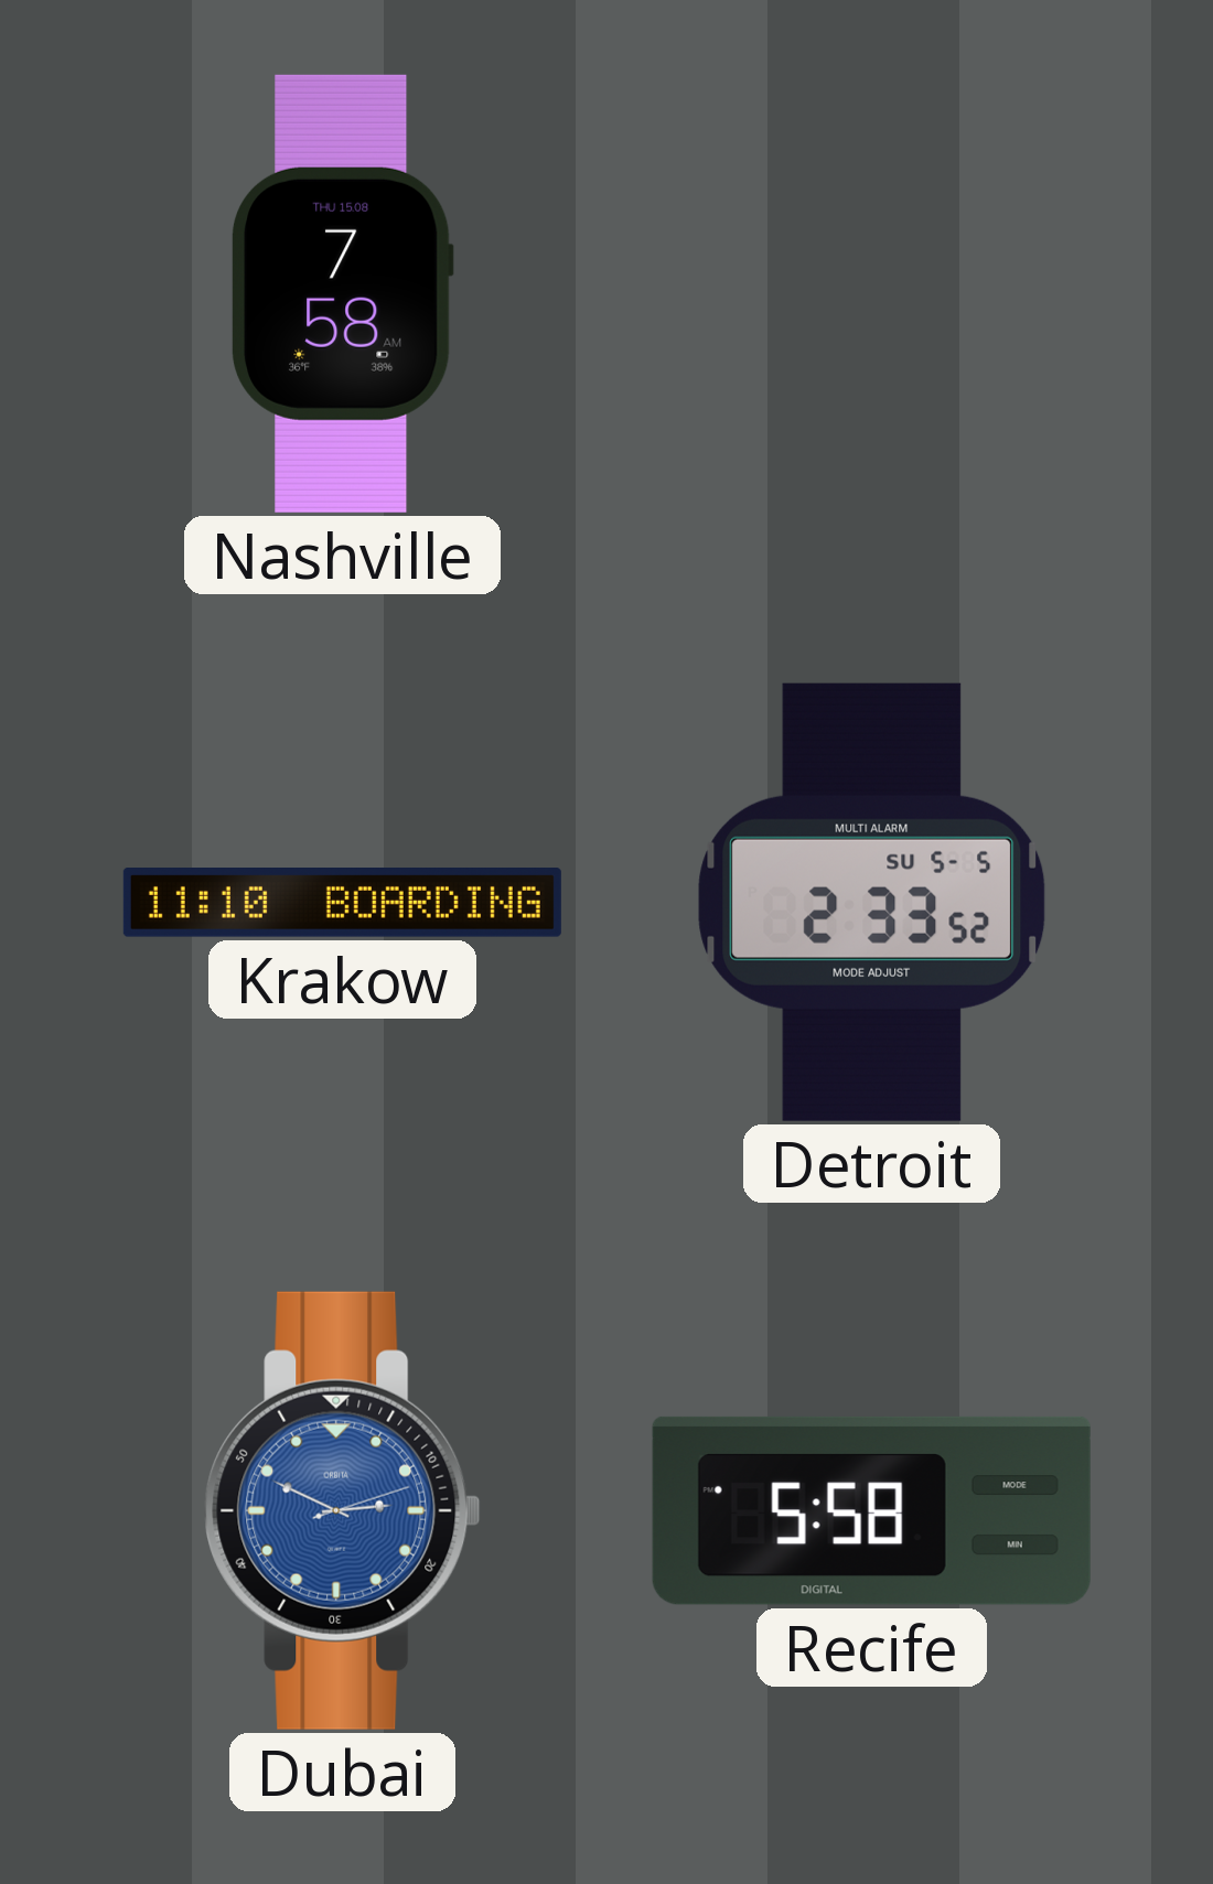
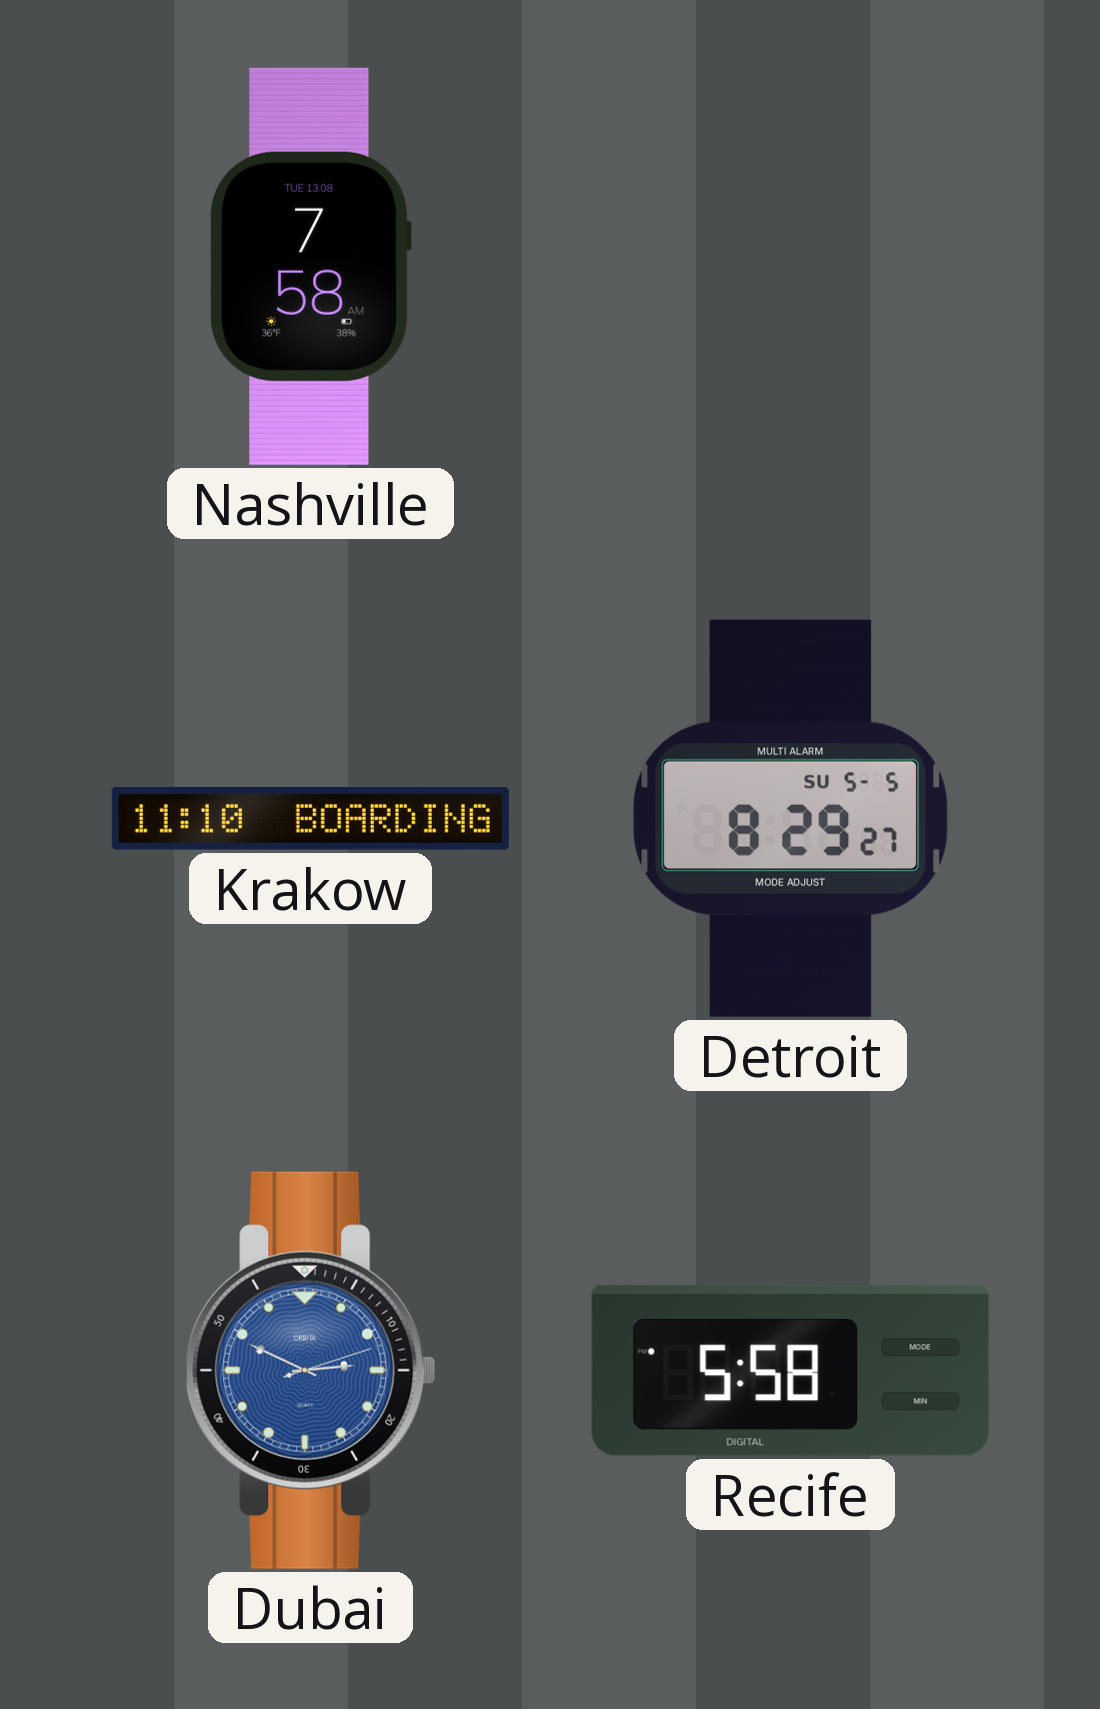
Nashville date: THU 15.08 -> TUE 13.08 (310, 266)
Detroit: 2:33 -> 8:29 (791, 818)
